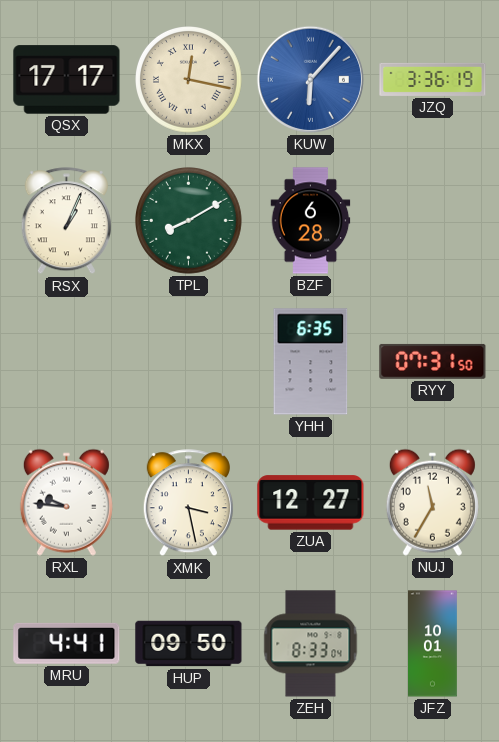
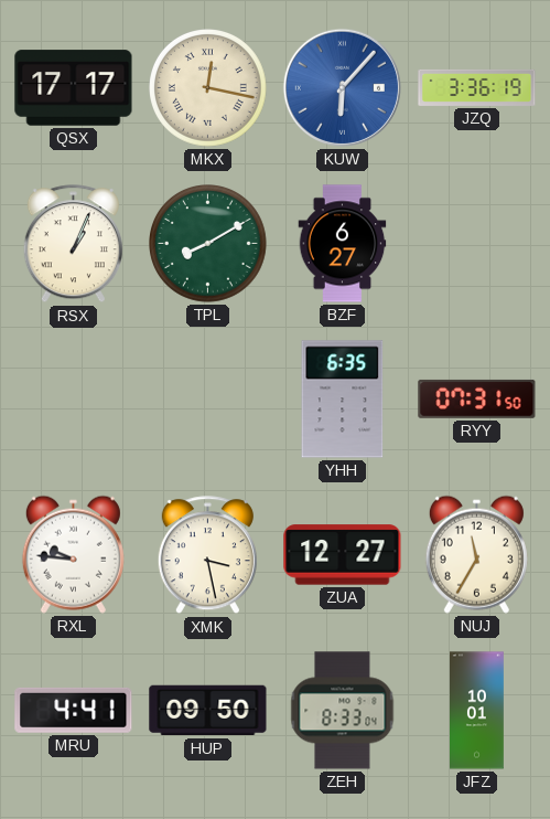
BZF: 6:28 -> 6:27 (343, 244)
